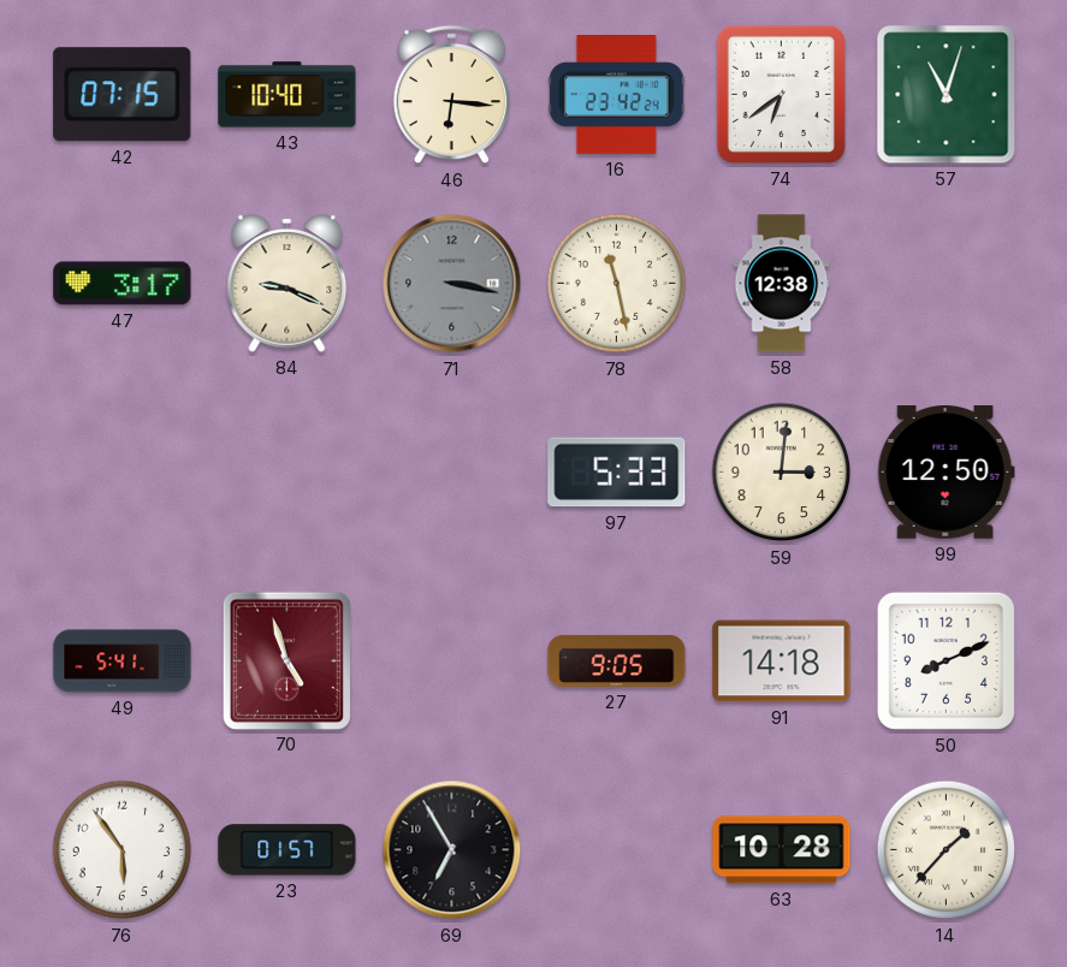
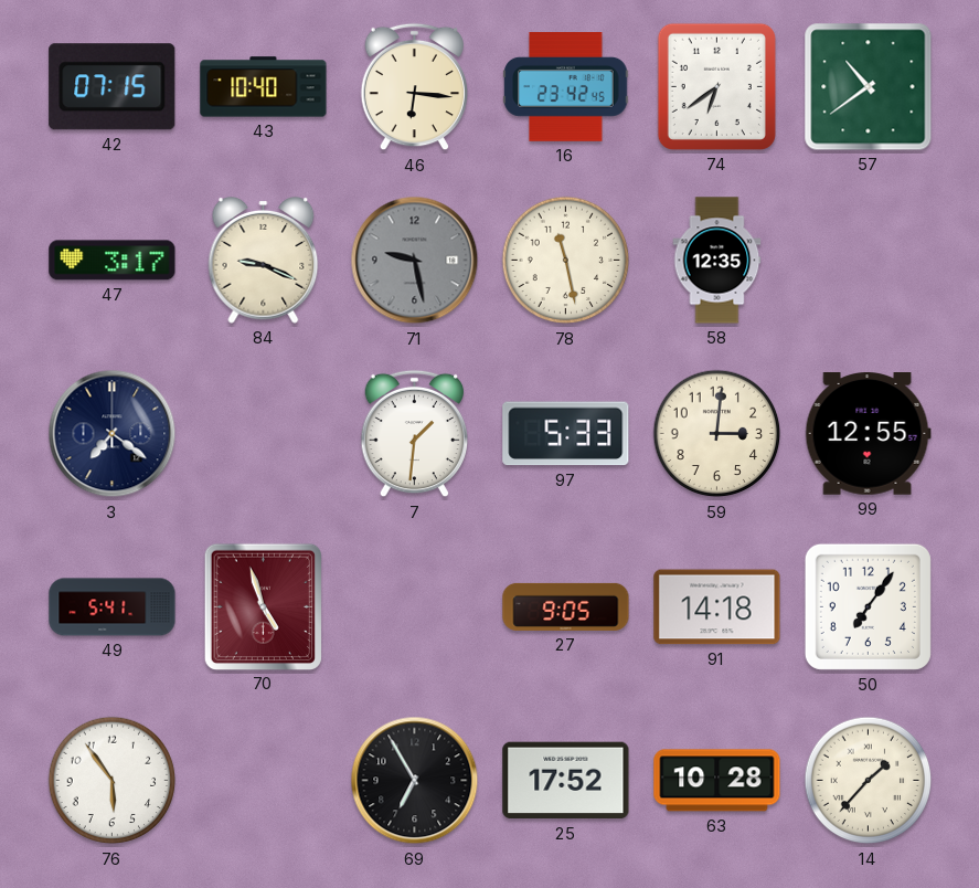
16: 23:42:24 -> 23:42:45 (566, 87)
57: 11:03 -> 10:39 (869, 87)
71: 3:17 -> 9:28 (415, 261)
58: 12:38 -> 12:35 (717, 261)
3: none -> 7:21 (113, 434)
7: none -> 1:31 (415, 434)
99: 12:50 -> 12:55 (868, 434)
50: 8:11 -> 7:06 (868, 606)
23: 01:57 -> none (288, 850)
25: none -> 17:52 (566, 781)
